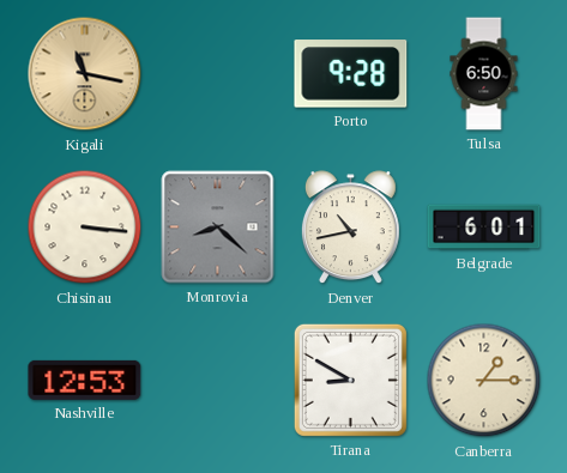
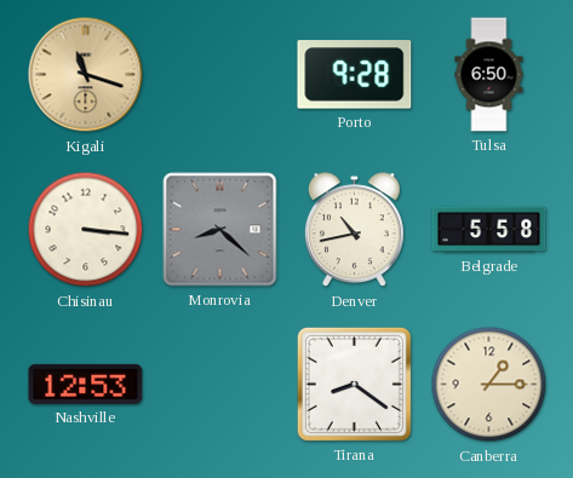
Kigali: 11:17 -> 11:18 (86, 75)
Belgrade: 6:01 -> 5:58 (489, 230)
Tirana: 8:50 -> 8:21 (354, 384)
